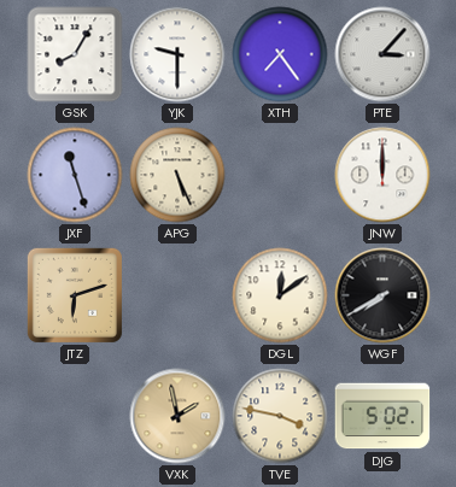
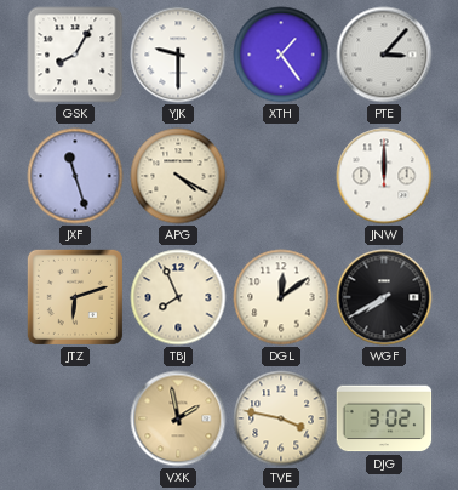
XTH: 7:24 -> 1:24 (281, 55)
APG: 5:26 -> 4:20 (178, 176)
TBJ: none -> 7:56 (178, 297)
DJG: 5:02 -> 3:02 (384, 418)
